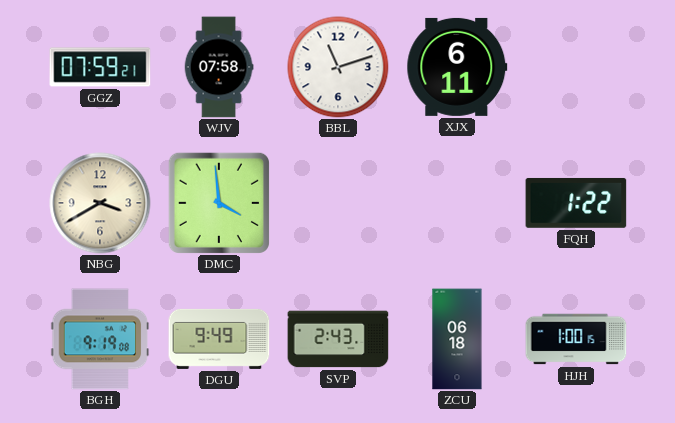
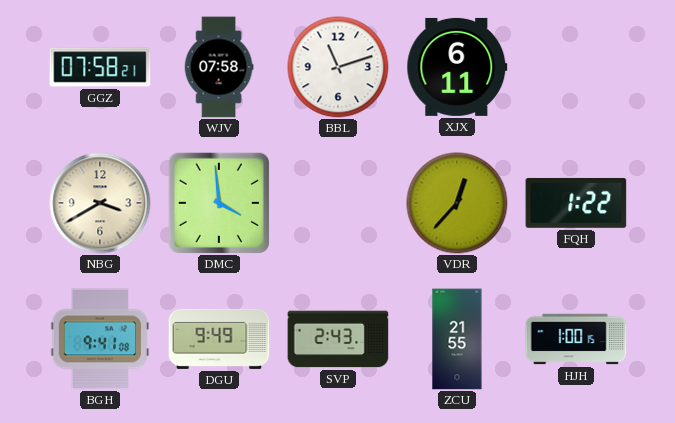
GGZ: 07:59 -> 07:58 (100, 67)
VDR: none -> 12:37 (457, 203)
BGH: 9:19 -> 9:41 (100, 339)
ZCU: 06:18 -> 21:55 (457, 339)
